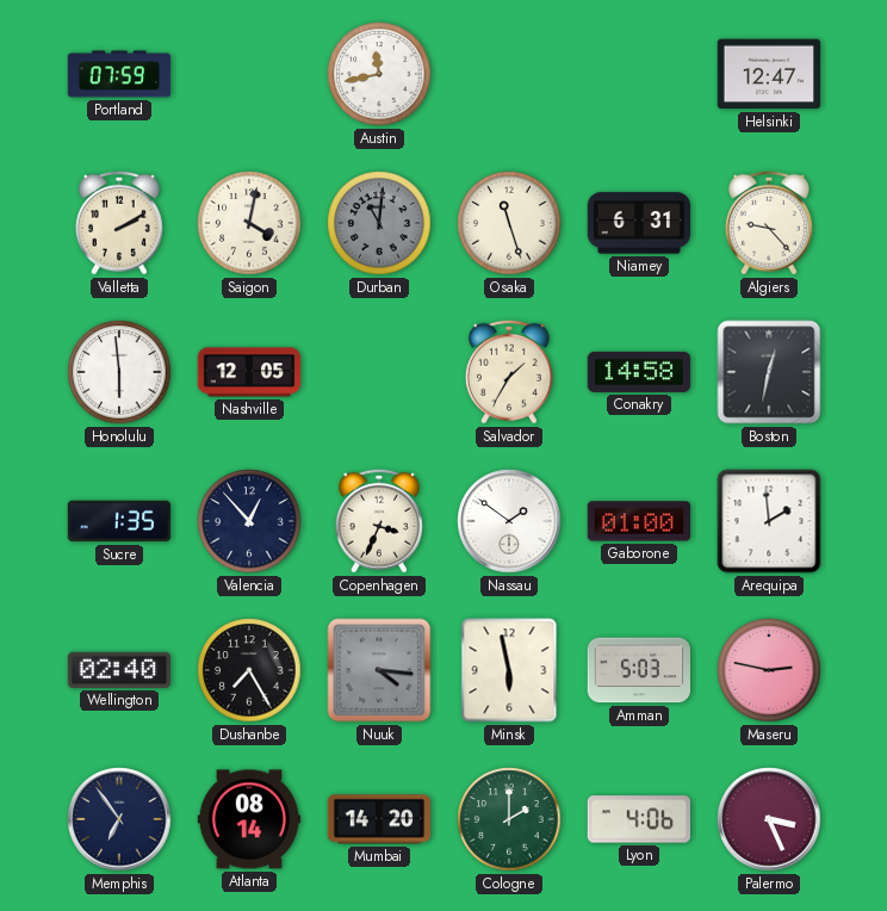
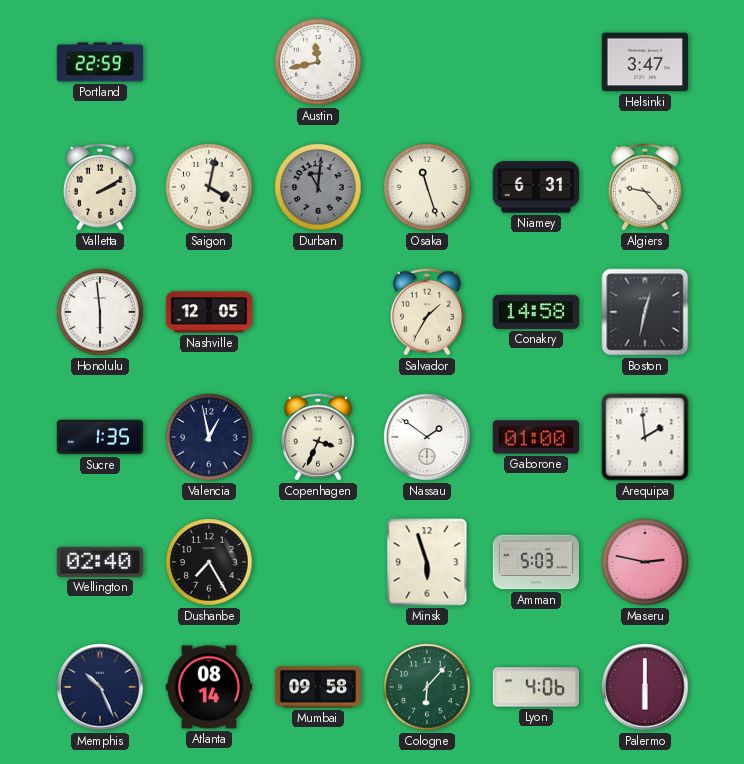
Portland: 07:59 -> 22:59 (100, 62)
Helsinki: 12:47 -> 3:47 (644, 62)
Valencia: 12:53 -> 12:58 (209, 437)
Nuuk: 4:16 -> none (379, 670)
Minsk: 5:58 -> 5:57 (427, 562)
Memphis: 6:54 -> 10:26 (100, 687)
Mumbai: 14:20 -> 09:58 (317, 687)
Cologne: 2:00 -> 6:07 (427, 687)
Palermo: 3:26 -> 6:00 (645, 687)
